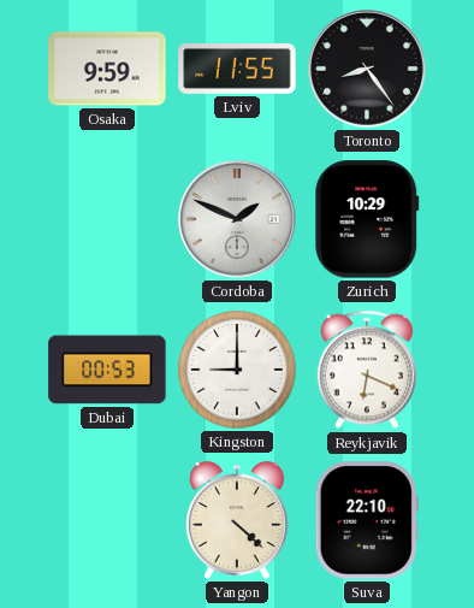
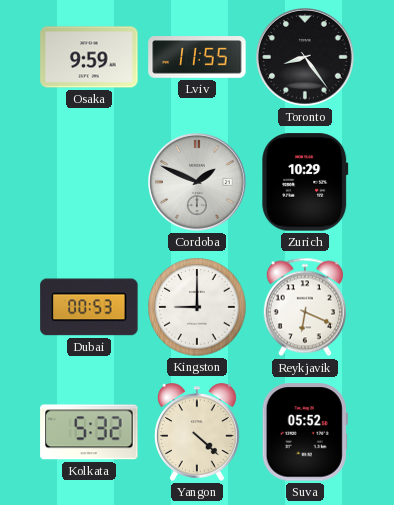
Kolkata: none -> 5:32 (89, 432)
Suva: 22:10 -> 05:52 (305, 432)
